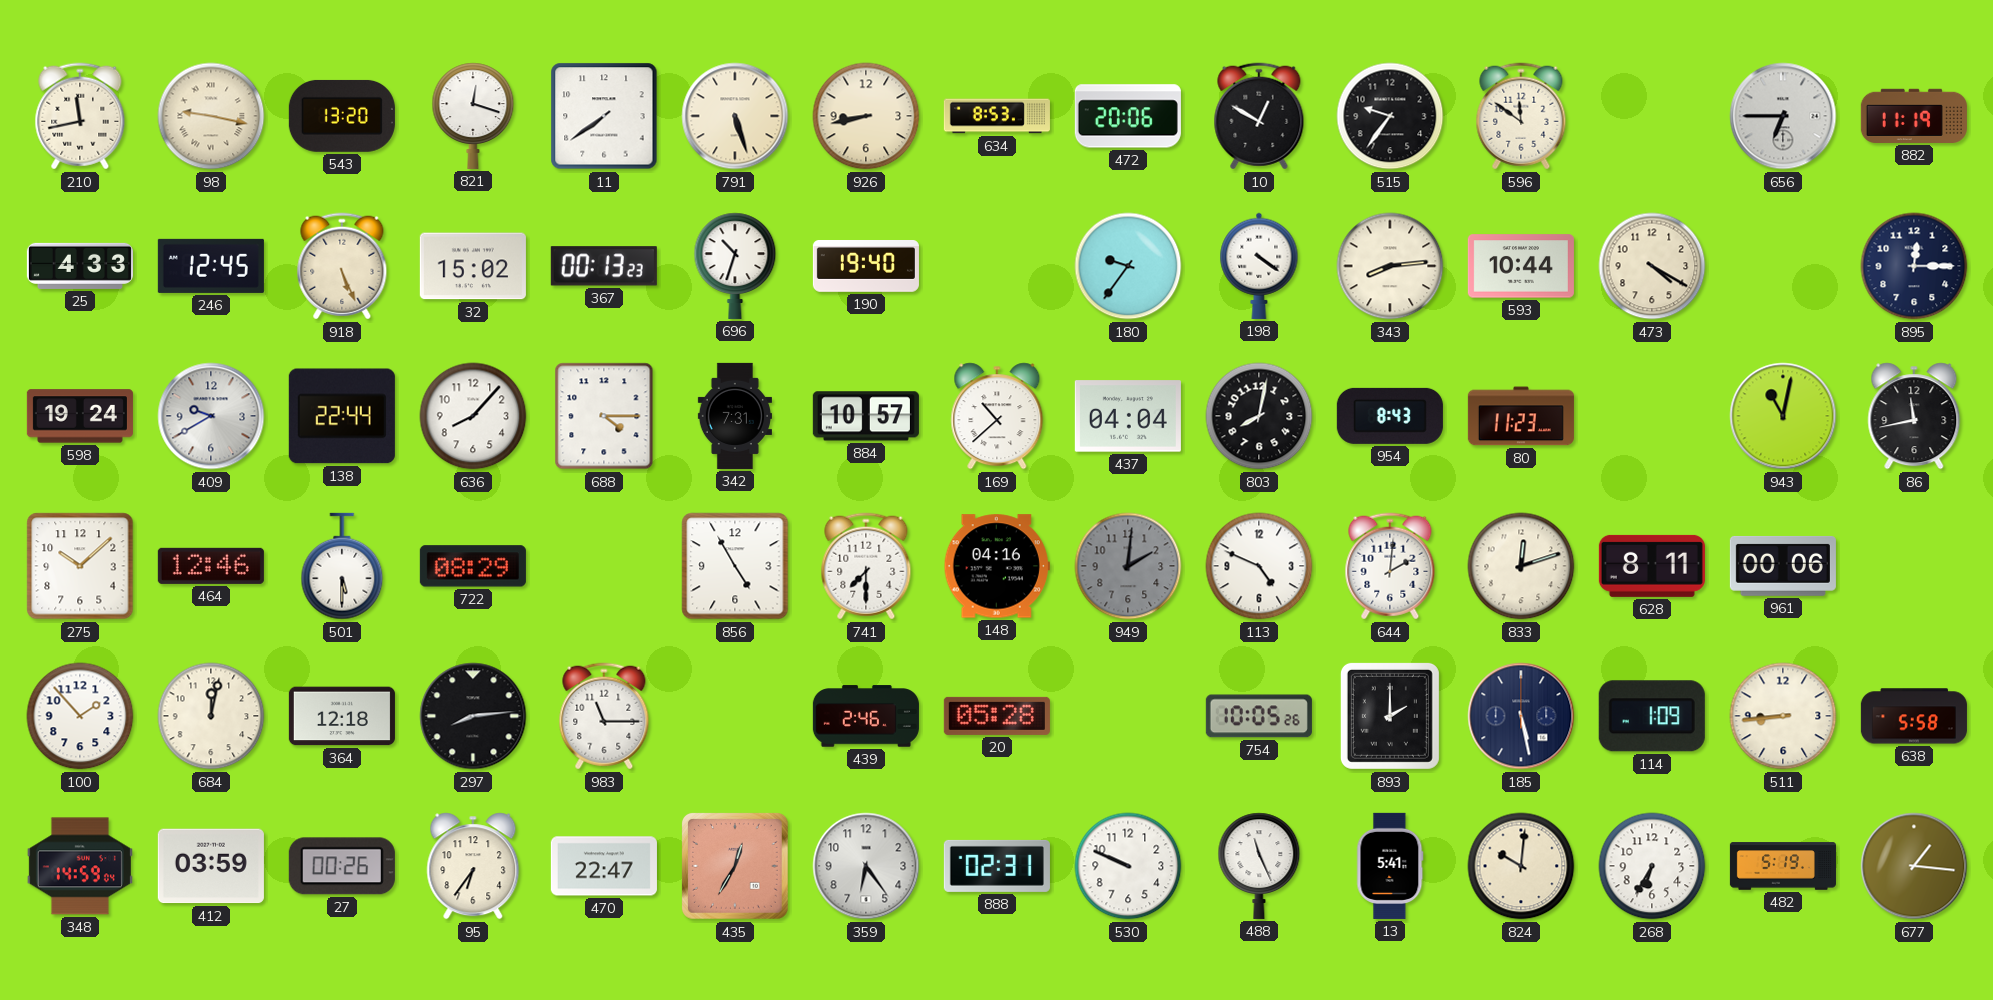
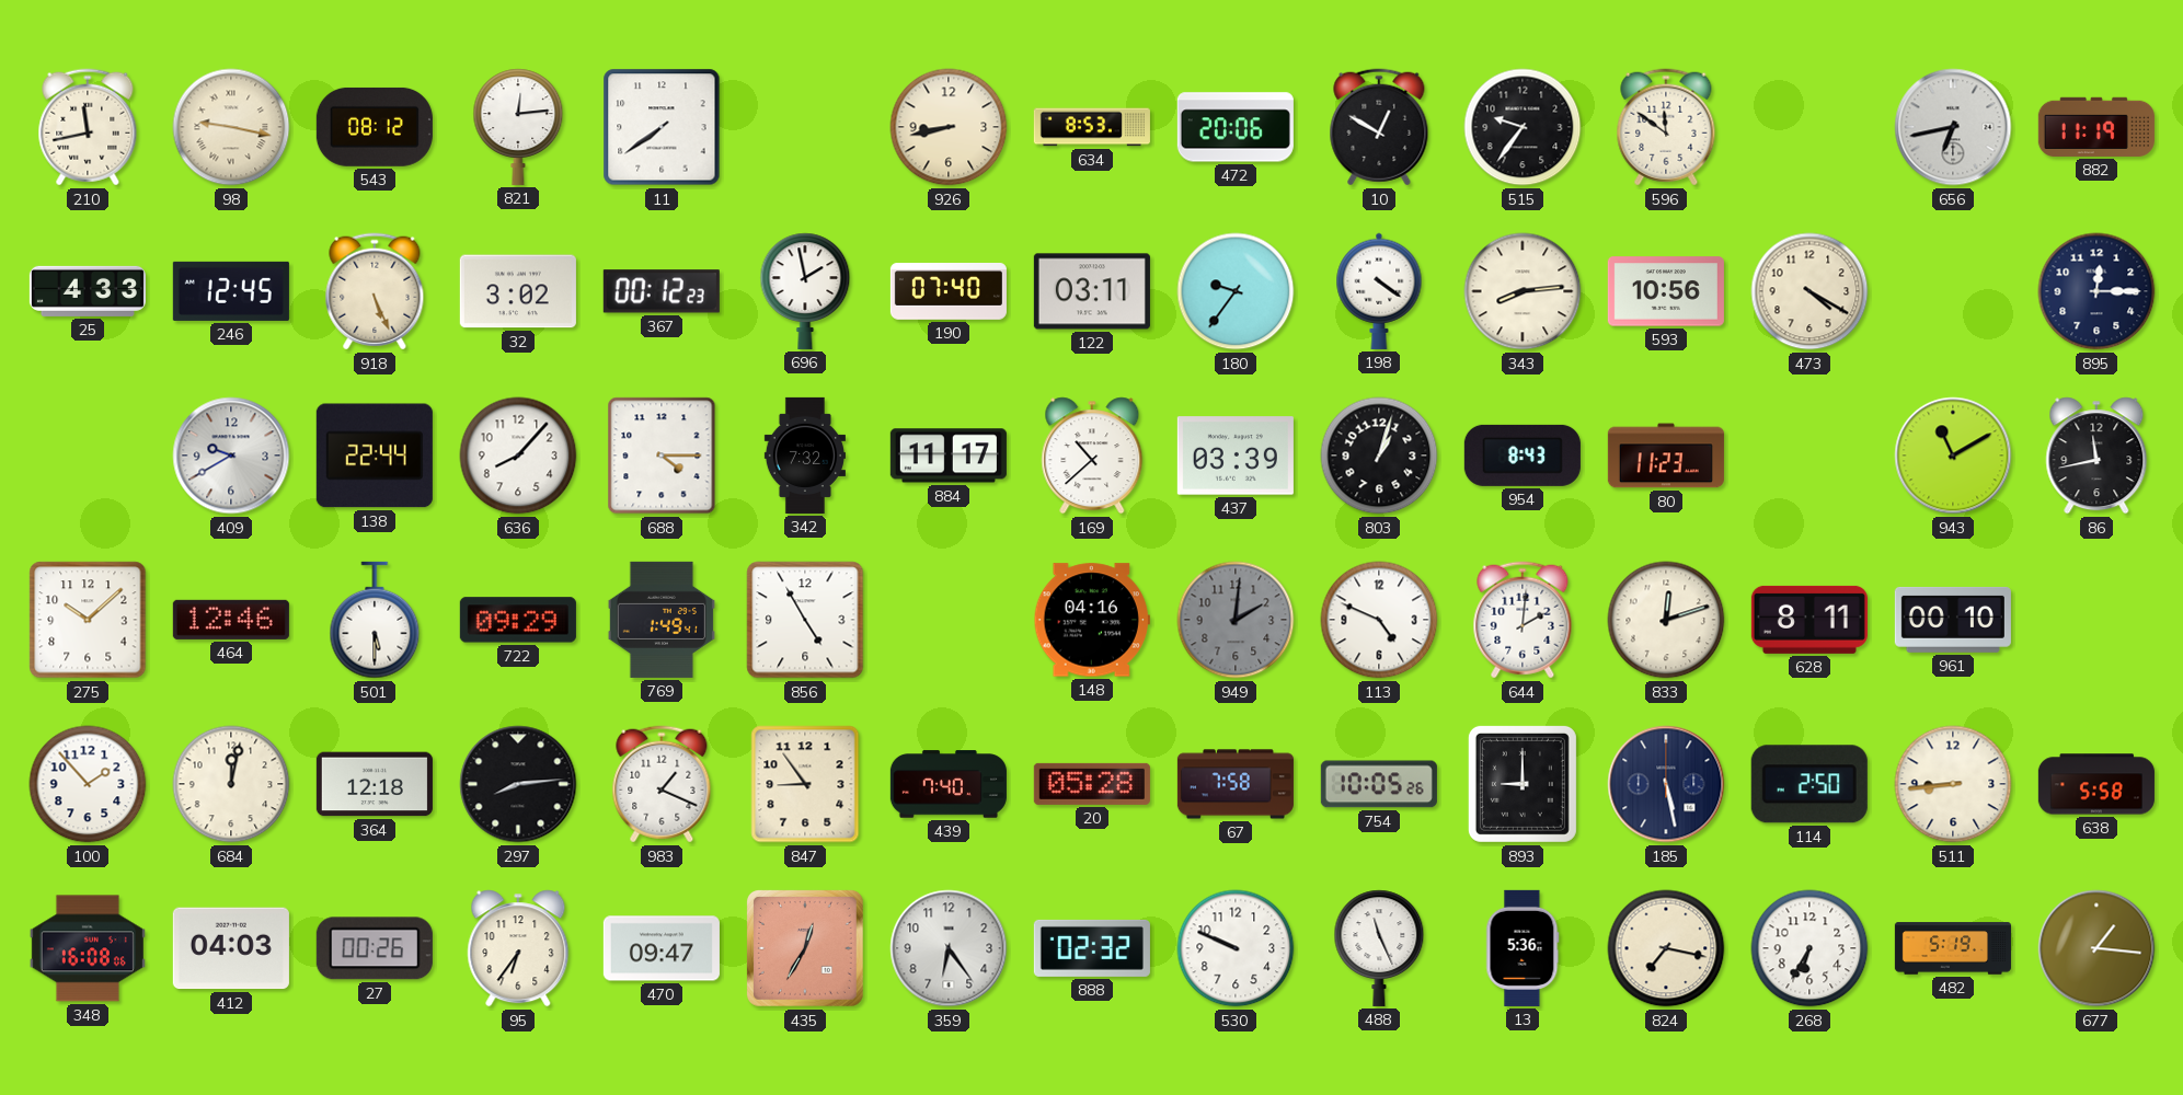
543: 13:20 -> 08:12 (375, 127)
821: 12:18 -> 12:14 (518, 127)
791: 5:27 -> none (735, 116)
656: 6:45 -> 6:43 (1953, 127)
32: 15:02 -> 3:02 (518, 291)
367: 00:13 -> 00:12 (662, 291)
696: 10:33 -> 1:58 (805, 291)
190: 19:40 -> 07:40 (949, 292)
122: none -> 03:11 (1092, 291)
593: 10:44 -> 10:56 (1666, 291)
598: 19:24 -> none (80, 416)
342: 7:31 -> 7:32 (805, 456)
884: 10:57 -> 11:17 (949, 456)
437: 04:04 -> 03:39 (1236, 456)
803: 8:02 -> 1:03 (1379, 456)
943: 11:02 -> 11:10 (1953, 456)
722: 08:29 -> 09:29 (518, 620)
769: none -> 1:49 (662, 620)
741: 7:30 -> none (866, 566)
961: 00:06 -> 00:10 (1953, 620)
983: 11:15 -> 1:19 (662, 784)
847: none -> 8:54 (805, 784)
439: 2:46 -> 7:40 (949, 784)
67: none -> 7:58 (1236, 784)
893: 2:00 -> 9:00 (1523, 784)
114: 1:09 -> 2:50 (1809, 784)
348: 14:59 -> 16:08 (88, 948)
412: 03:59 -> 04:03 (231, 948)
470: 22:47 -> 09:47 (662, 948)
888: 02:31 -> 02:32 (1092, 948)
13: 5:41 -> 5:36 (1523, 948)
824: 10:01 -> 7:17 (1666, 948)
